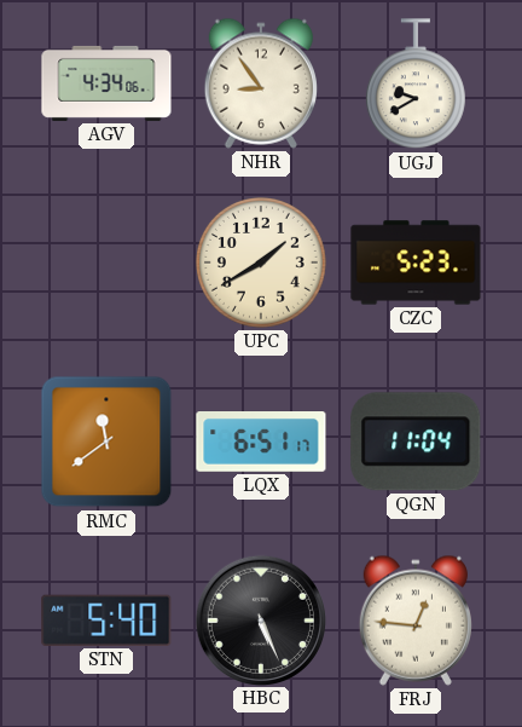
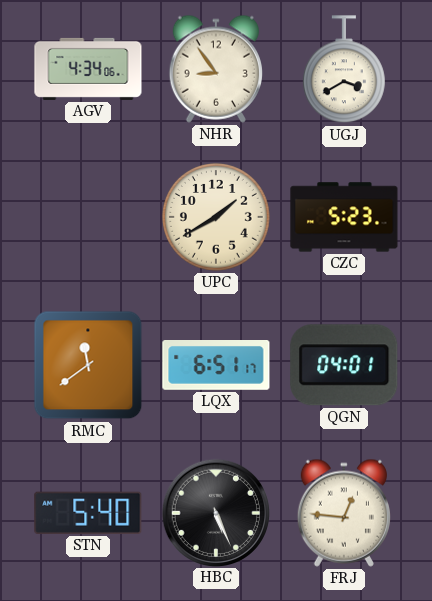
UGJ: 9:40 -> 3:40 (344, 70)
QGN: 11:04 -> 04:01 (344, 365)
